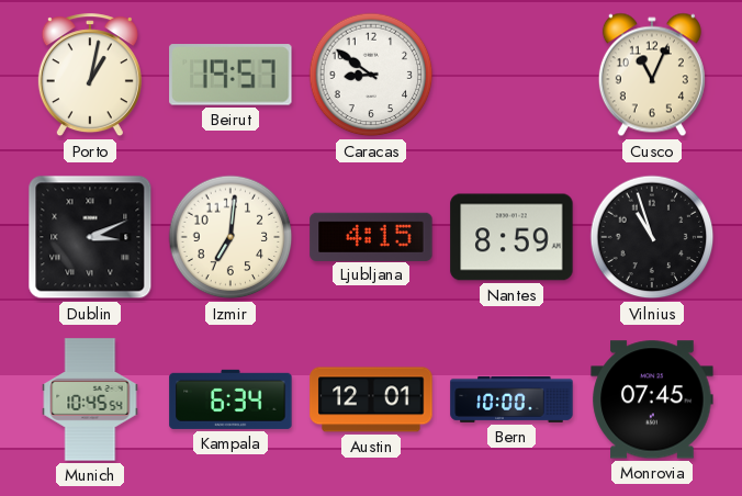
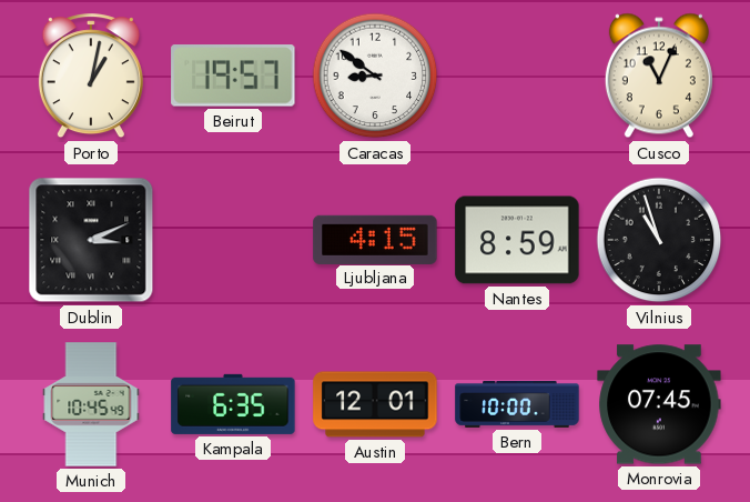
Izmir: 7:01 -> none (231, 237)
Munich: 10:45:54 -> 10:45:49 (91, 404)
Kampala: 6:34 -> 6:35 (233, 404)
